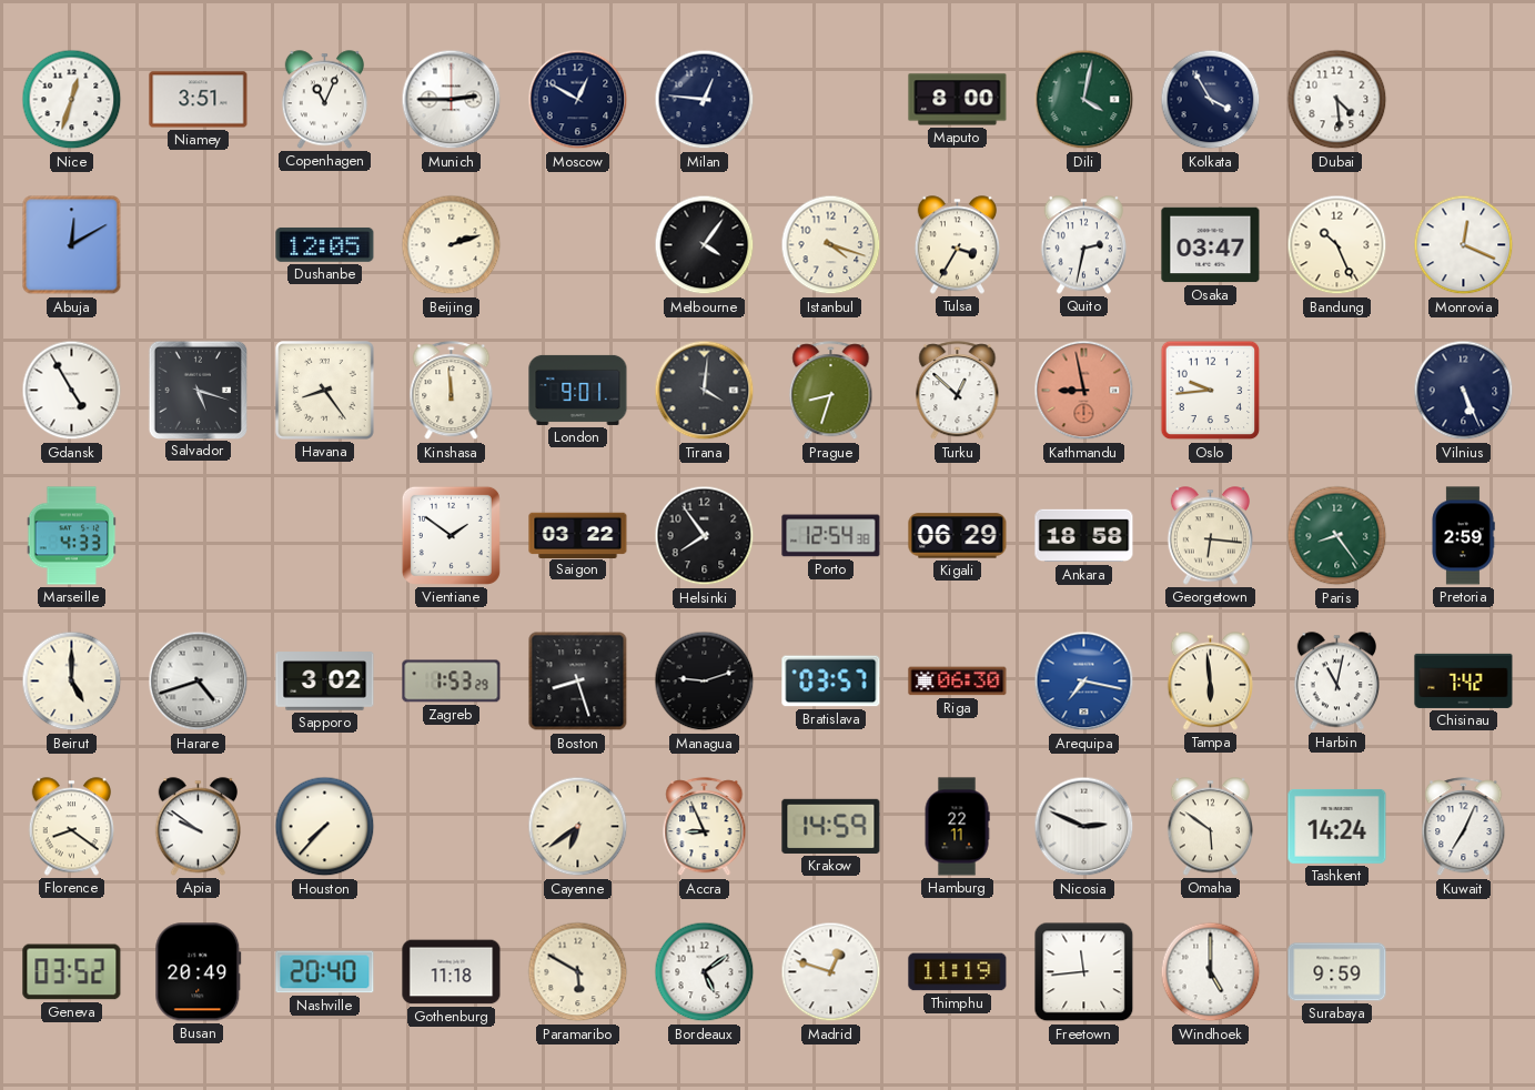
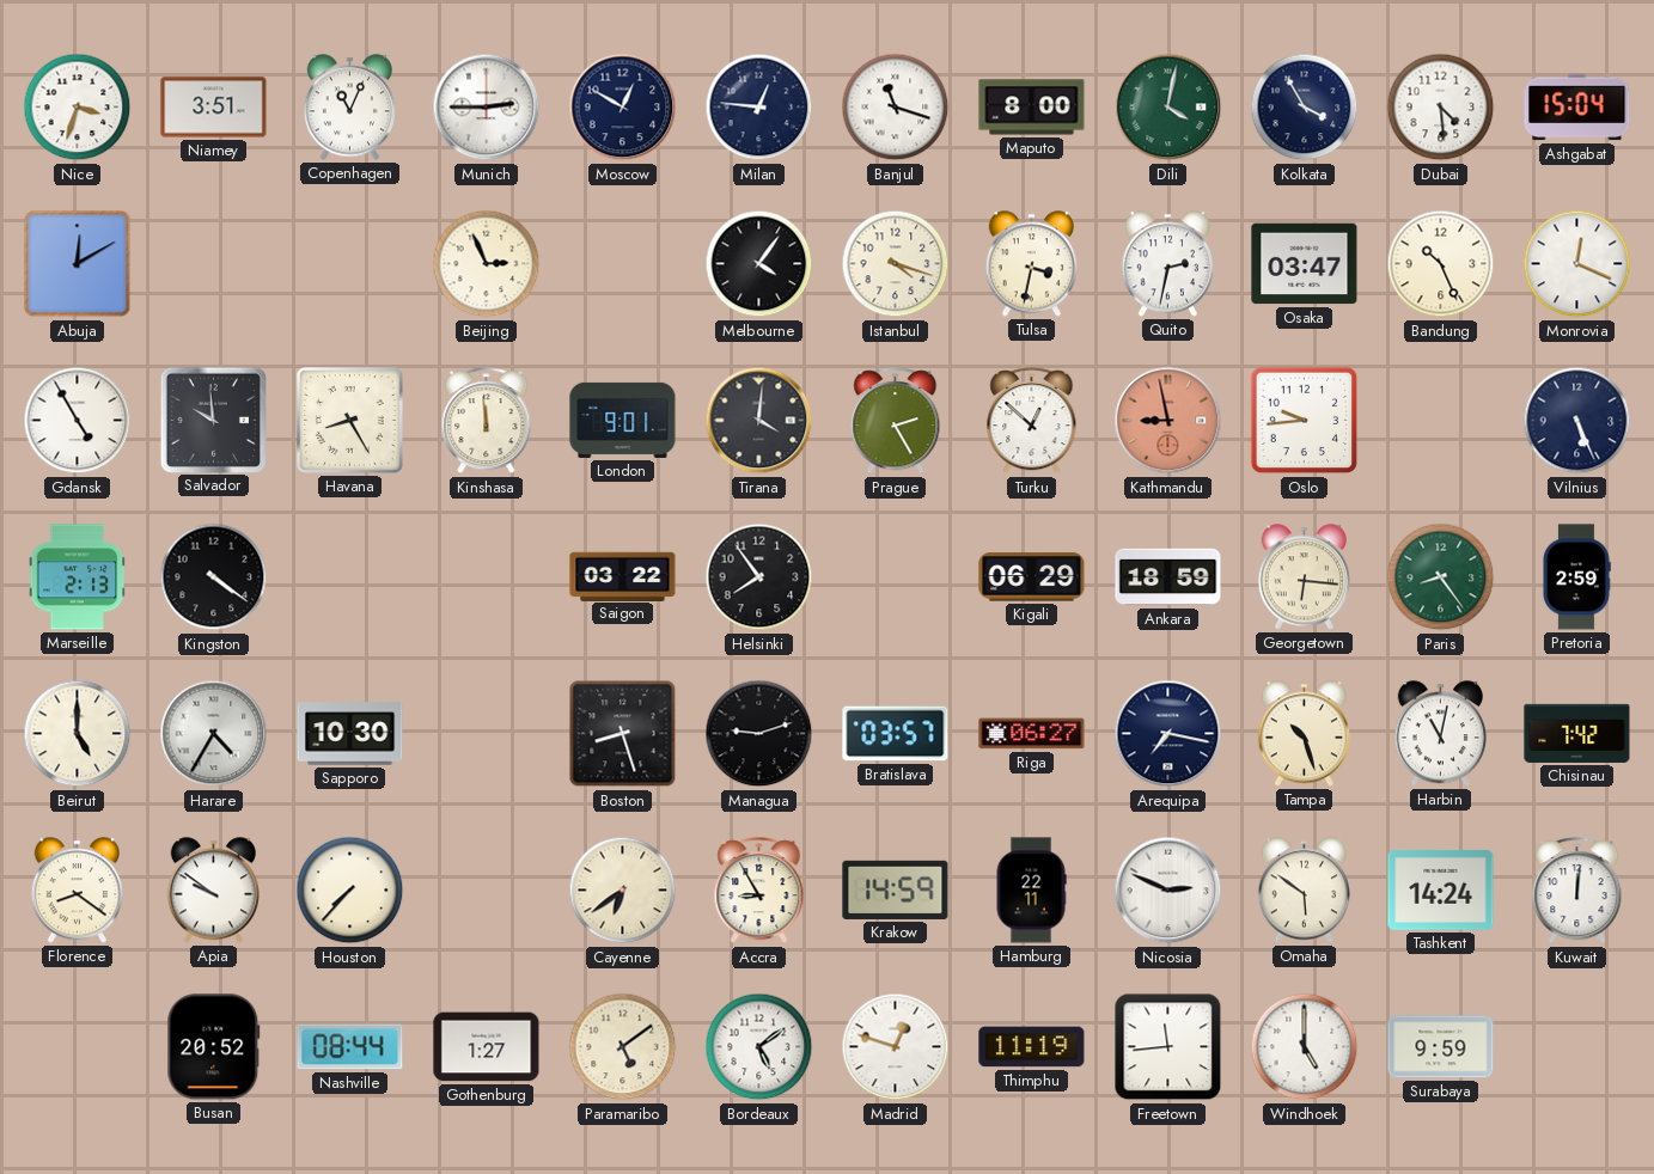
Nice: 12:33 -> 3:33 (78, 108)
Banjul: none -> 11:18 (896, 108)
Ashgabat: none -> 15:04 (1577, 108)
Dushanbe: 12:05 -> none (325, 245)
Beijing: 2:12 -> 2:56 (487, 264)
Tulsa: 3:35 -> 3:32 (1031, 264)
Salvador: 5:18 -> 9:59 (213, 420)
Havana: 8:24 -> 8:25 (350, 421)
Prague: 8:33 -> 2:25 (896, 421)
Marseille: 4:33 -> 2:13 (78, 577)
Kingston: none -> 4:21 (214, 577)
Vientiane: 1:51 -> none (451, 535)
Porto: 12:54 -> none (831, 536)
Ankara: 18:58 -> 18:59 (1168, 577)
Harare: 4:42 -> 4:35 (214, 734)
Sapporo: 3:02 -> 10:30 (350, 734)
Zagreb: 1:53 -> none (452, 682)
Riga: 06:30 -> 06:27 (1032, 734)
Arequipa dial: blue -> navy (1168, 734)
Tampa: 5:59 -> 10:27 (1304, 734)
Accra: 8:56 -> 8:55 (759, 891)
Kuwait: 7:04 -> 12:01 (1577, 891)
Geneva: 03:52 -> none (72, 972)
Busan: 20:49 -> 20:52 (214, 1047)
Nashville: 20:40 -> 08:44 (350, 1047)
Gothenburg: 11:18 -> 1:27 (487, 1047)
Paramaribo: 5:50 -> 5:09 (623, 1047)
